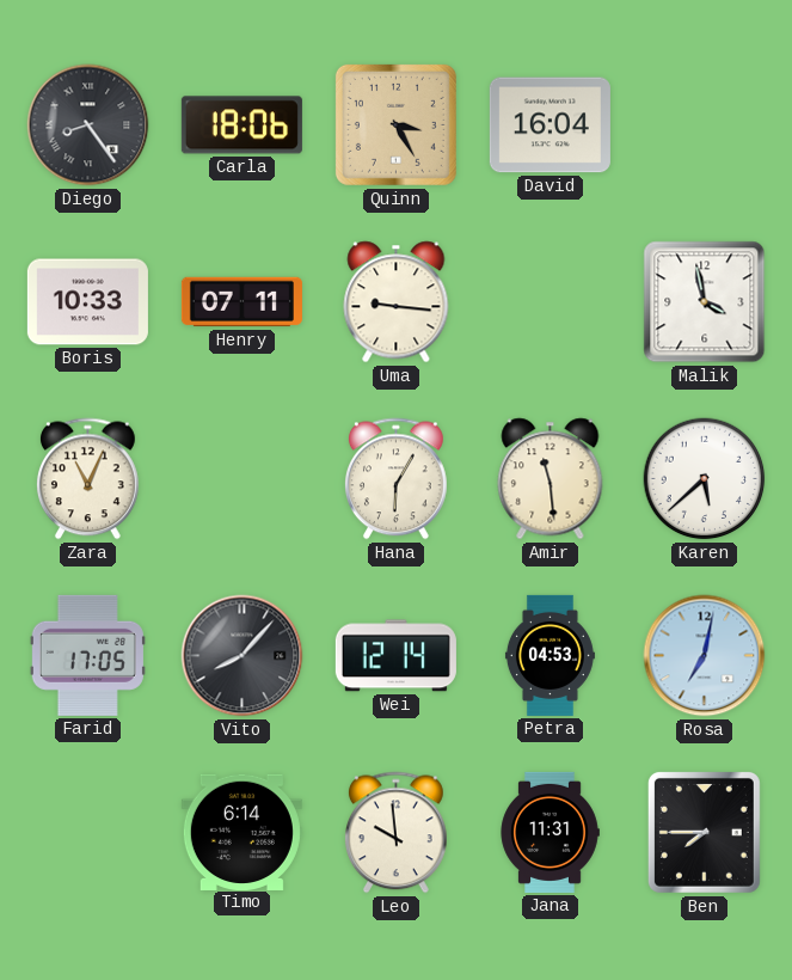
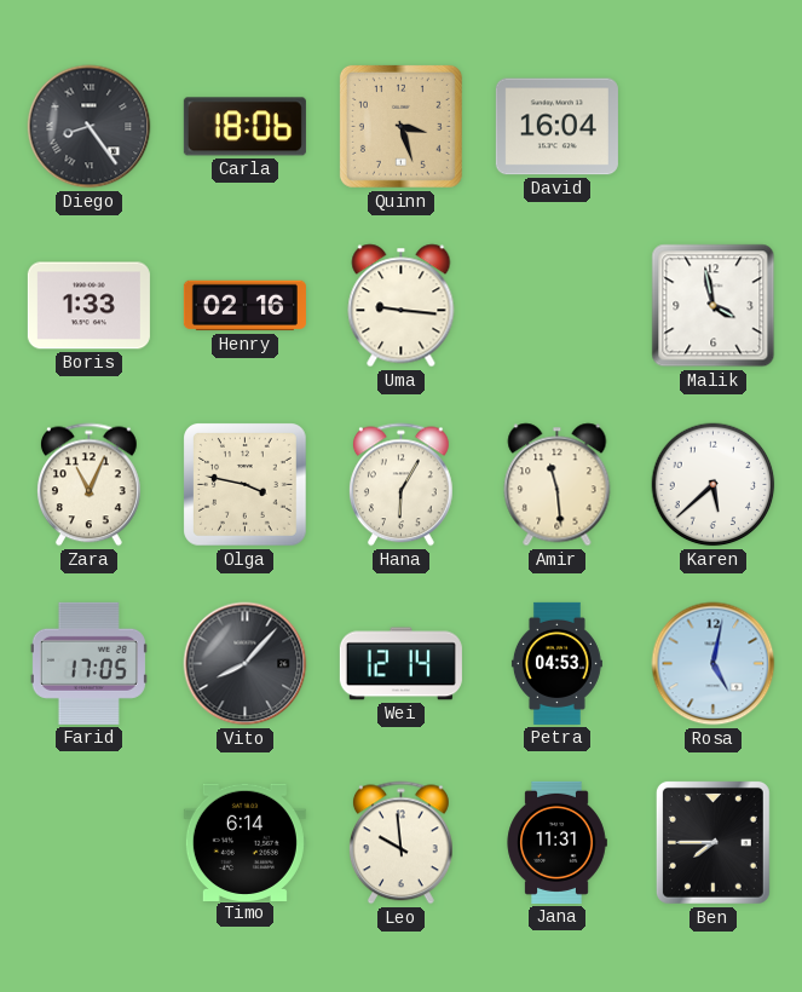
Quinn: 3:25 -> 3:27 (400, 126)
Boris: 10:33 -> 1:33 (88, 306)
Henry: 07:11 -> 02:16 (244, 306)
Olga: none -> 3:47 (246, 485)
Rosa: 7:02 -> 5:02 (714, 664)
